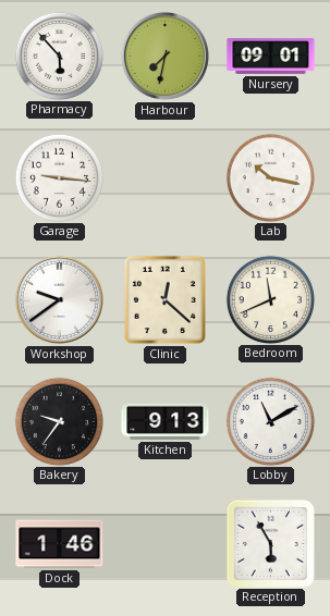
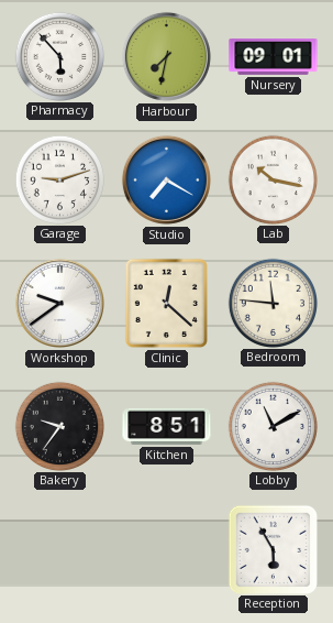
Garage: 9:16 -> 9:12 (59, 179)
Studio: none -> 7:20 (166, 179)
Bedroom: 11:41 -> 11:46 (273, 303)
Kitchen: 9:13 -> 8:51 (167, 426)
Dock: 1:46 -> none (60, 544)
